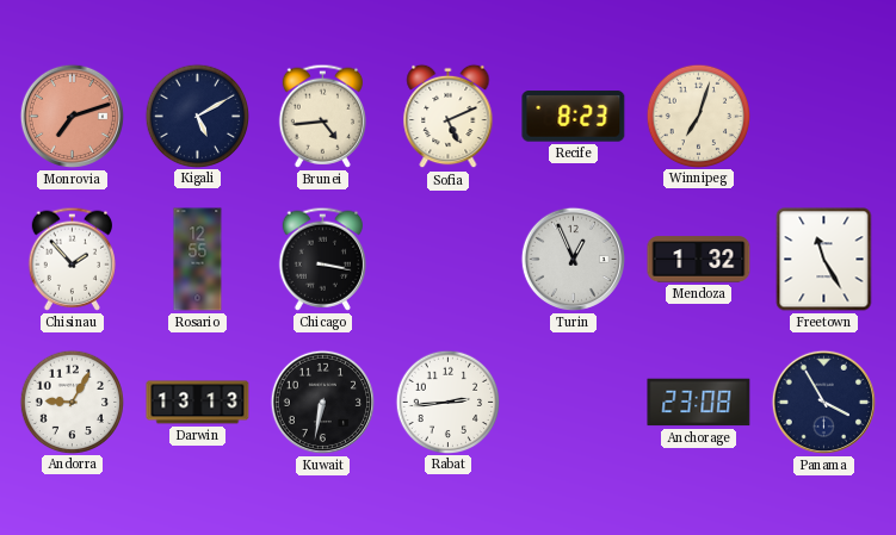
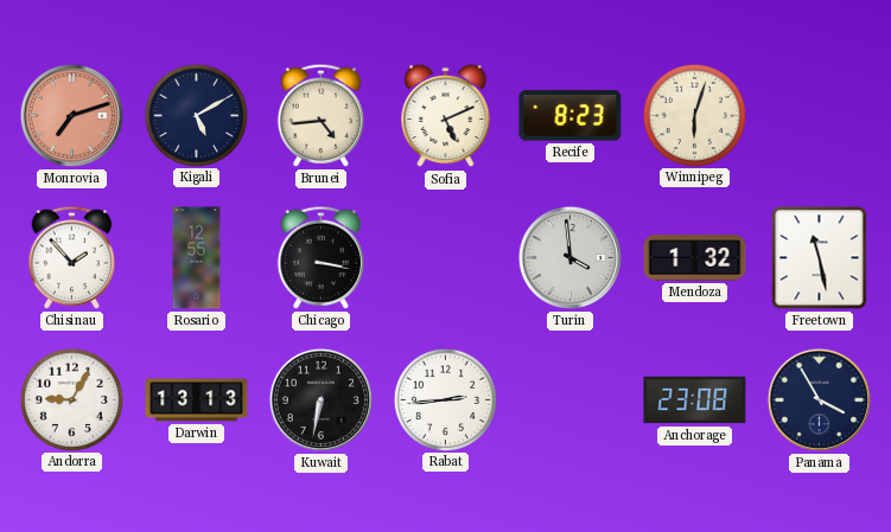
Winnipeg: 7:03 -> 6:03 (694, 115)
Turin: 12:56 -> 3:59 (569, 257)
Freetown: 11:25 -> 11:28 (820, 258)
